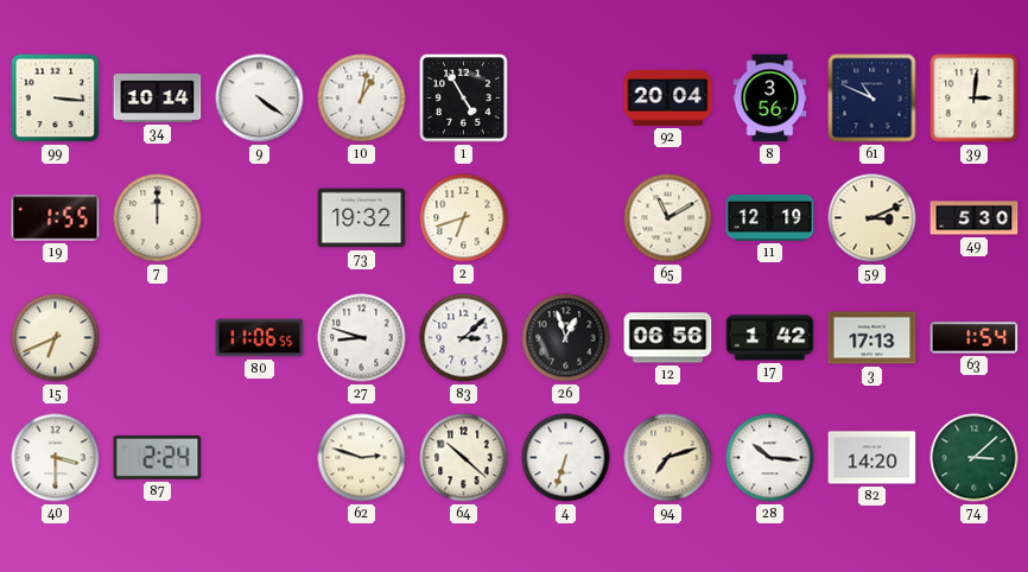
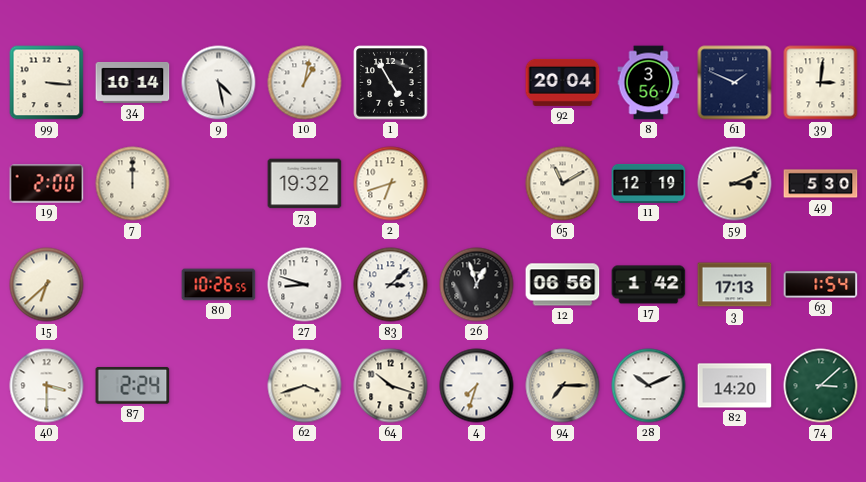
9: 4:21 -> 4:28 (219, 83)
61: 10:49 -> 1:49 (735, 83)
19: 1:55 -> 2:00 (47, 184)
15: 6:41 -> 6:38 (47, 285)
80: 11:06 -> 10:26 (219, 285)
62: 2:48 -> 3:42 (305, 386)
64: 10:22 -> 10:18 (391, 386)
4: 6:33 -> 7:33 (477, 386)
94: 7:12 -> 7:15 (563, 386)
28: 10:16 -> 10:11 (649, 386)
